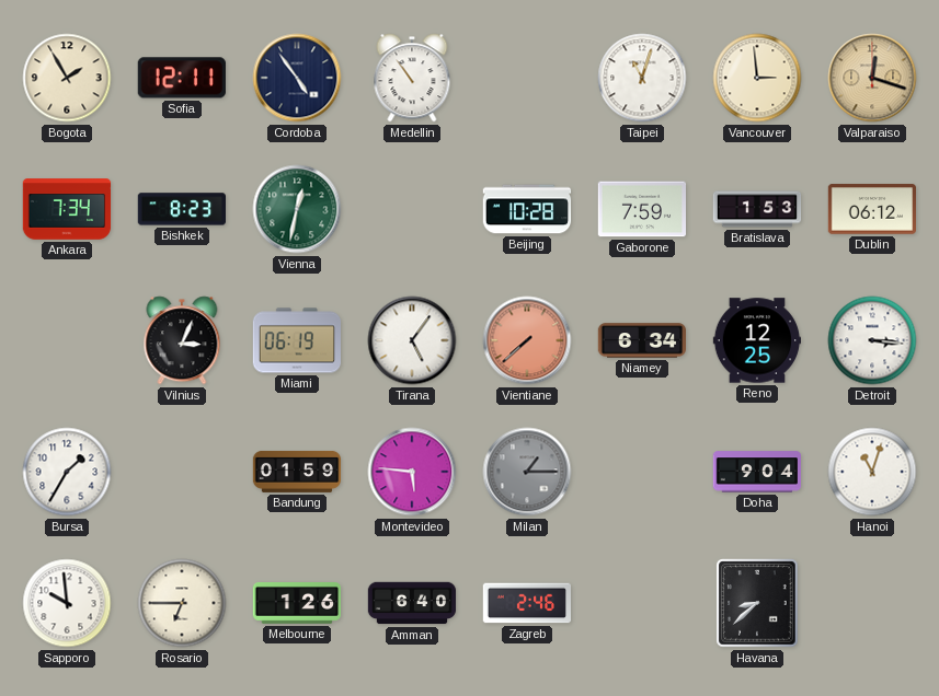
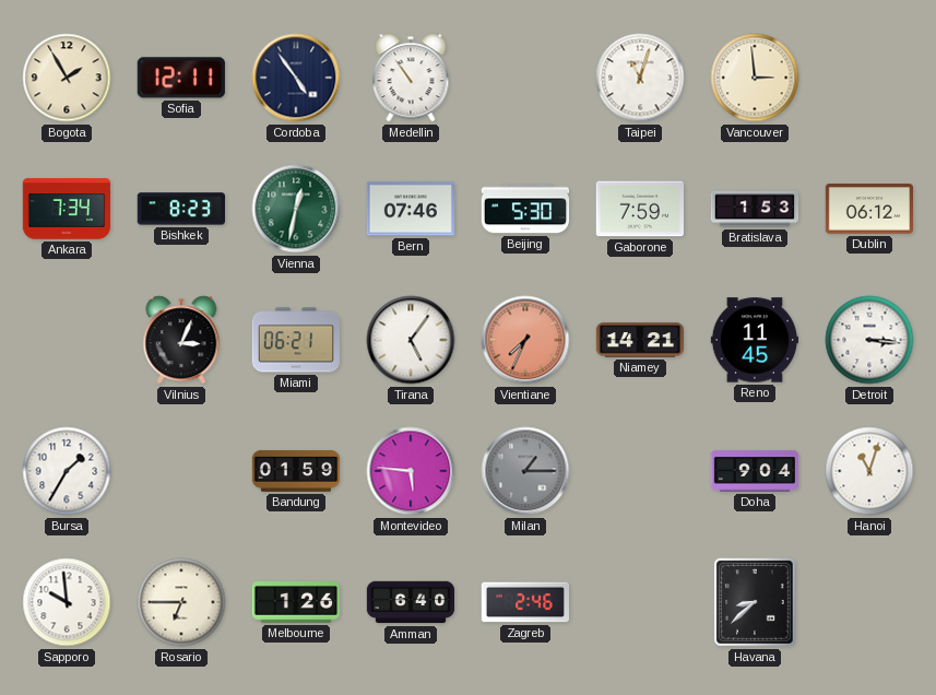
Valparaiso: 12:18 -> none (872, 78)
Bern: none -> 07:46 (410, 209)
Beijing: 10:28 -> 5:30 (525, 209)
Miami: 06:19 -> 06:21 (295, 340)
Vientiane: 7:38 -> 7:34 (525, 340)
Niamey: 6:34 -> 14:21 (640, 340)
Reno: 12:25 -> 11:45 (755, 340)
